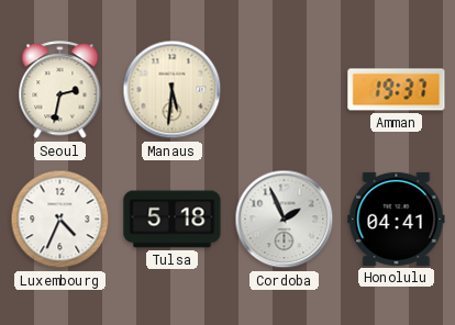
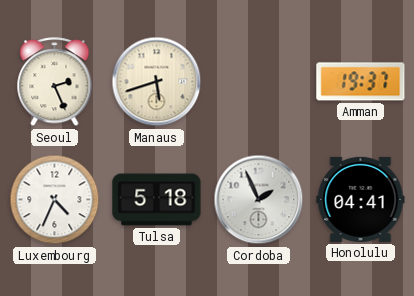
Seoul: 2:32 -> 2:26 (55, 82)
Manaus: 5:31 -> 5:42 (157, 82)
